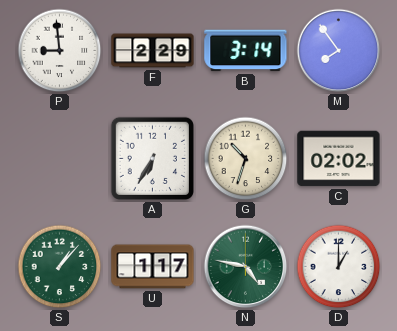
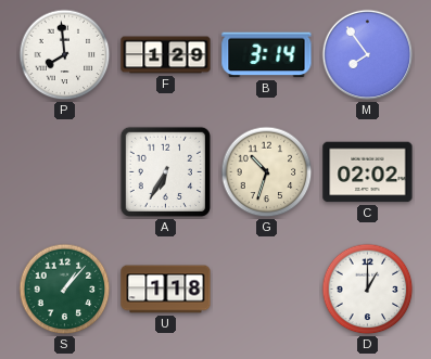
P: 8:59 -> 7:59 (65, 55)
F: 2:29 -> 1:29 (166, 55)
U: 1:17 -> 1:18 (166, 290)
N: 4:47 -> none (246, 267)
